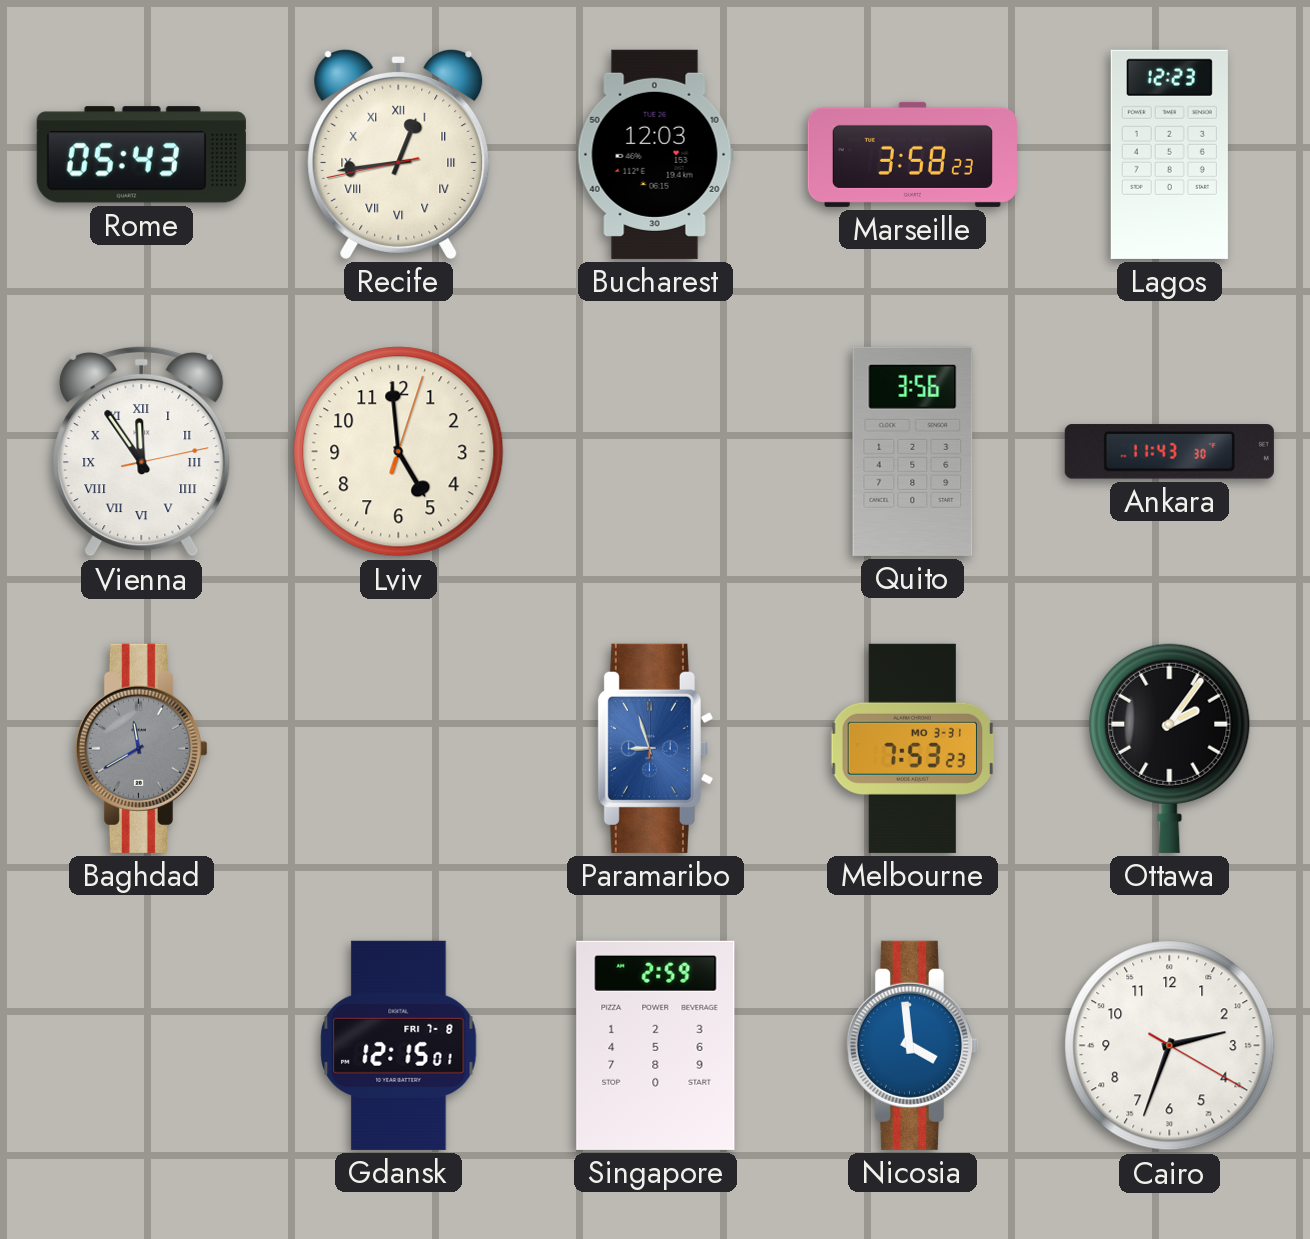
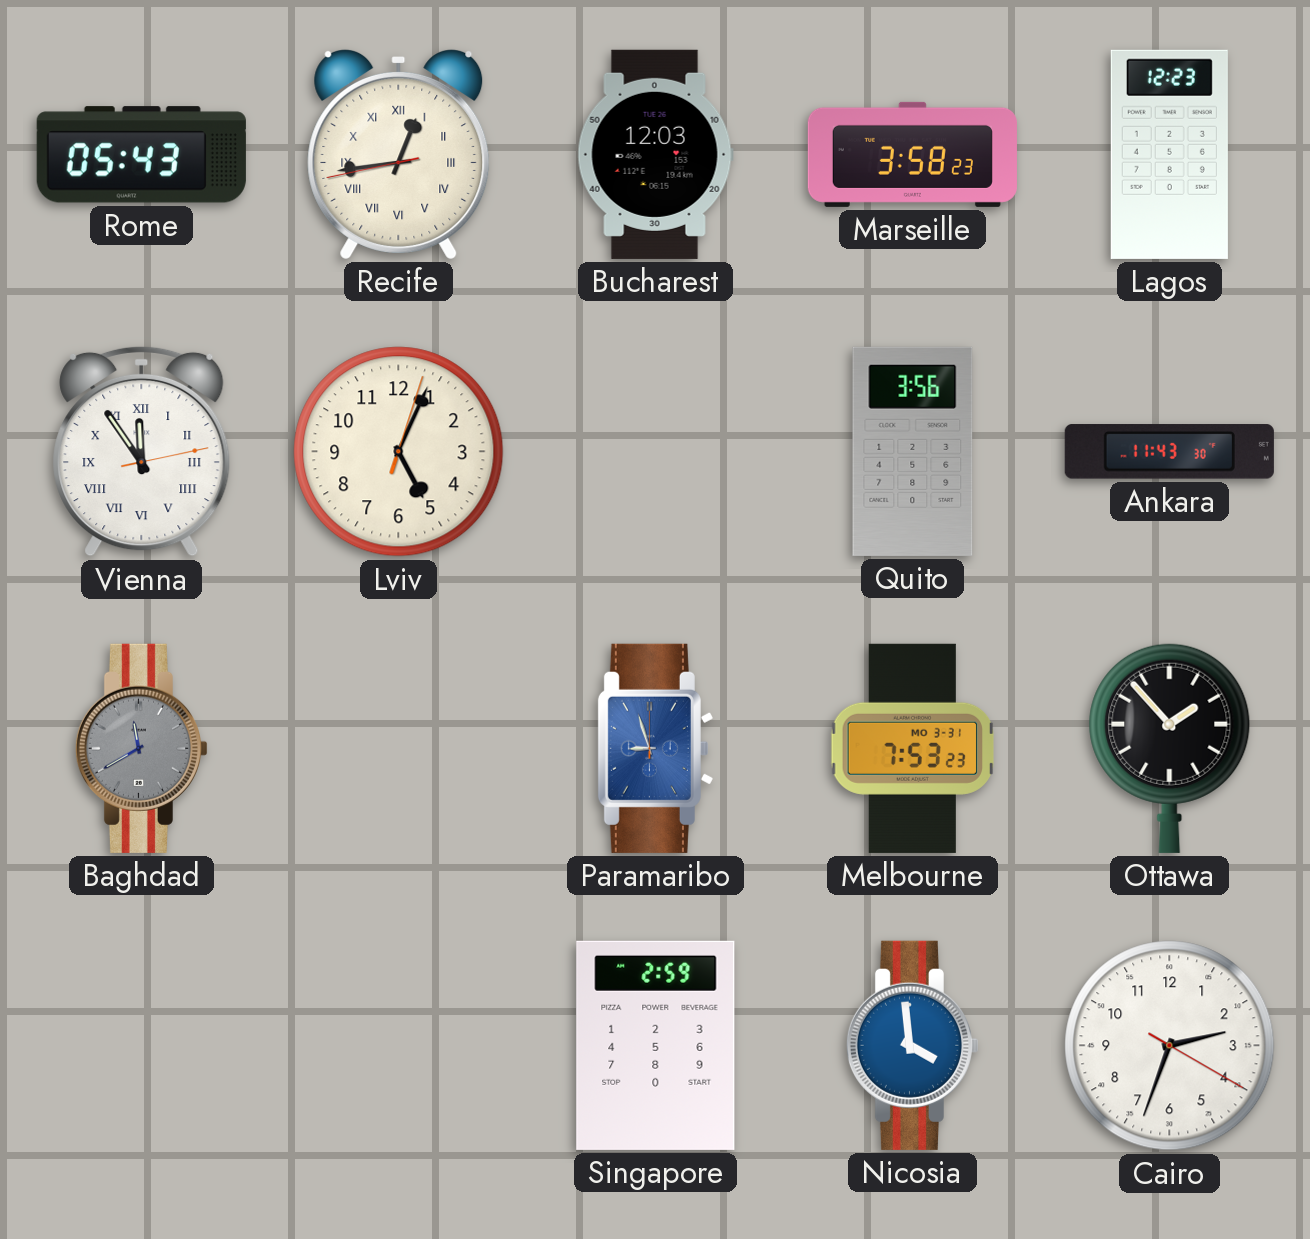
Lviv: 4:59 -> 5:04 (399, 452)
Ottawa: 2:06 -> 1:53 (1170, 748)
Gdansk: 12:15 -> none (399, 1045)
